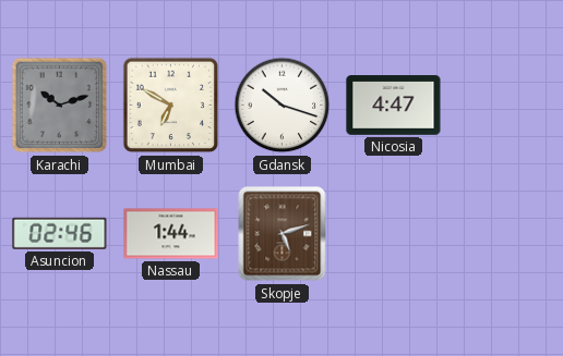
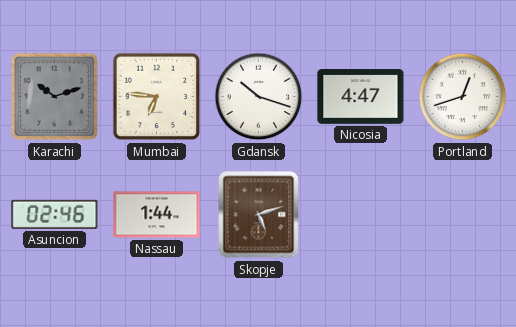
Mumbai: 6:50 -> 6:46 (157, 97)
Portland: none -> 12:42 (463, 97)
